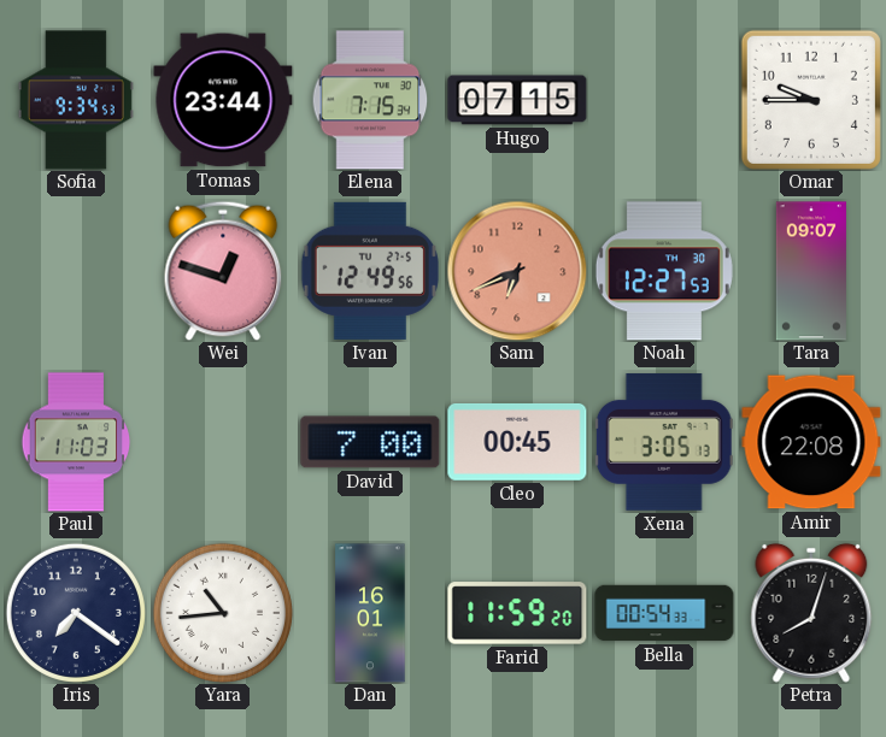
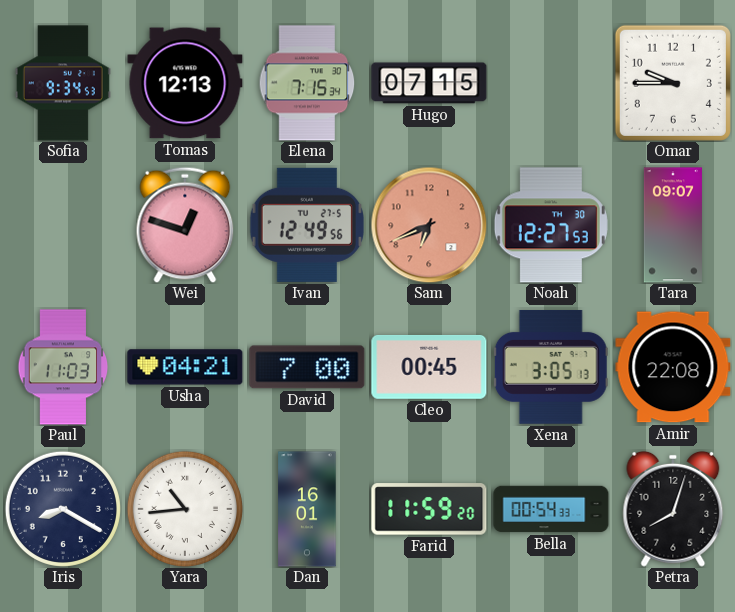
Tomas: 23:44 -> 12:13 (185, 83)
Usha: none -> 04:21 (185, 367)
Iris: 7:21 -> 8:20 (63, 509)
